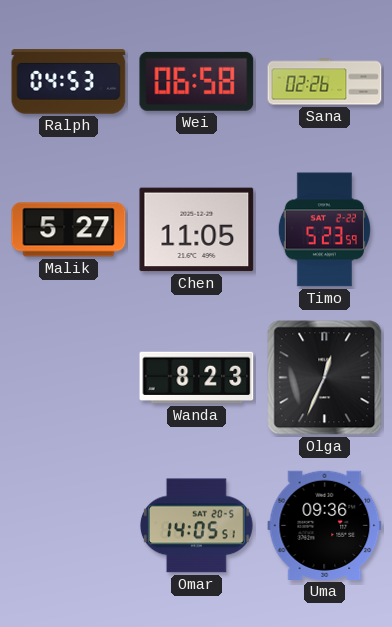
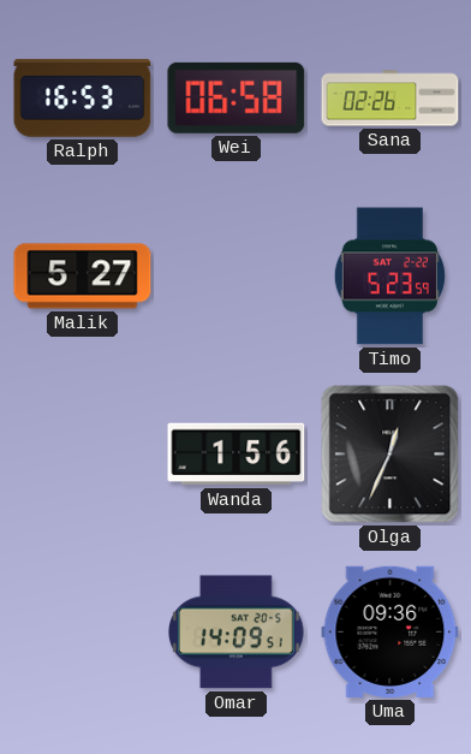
Ralph: 04:53 -> 16:53 (83, 99)
Chen: 11:05 -> none (197, 230)
Wanda: 8:23 -> 1:56 (237, 455)
Omar: 14:05 -> 14:09 (235, 633)
